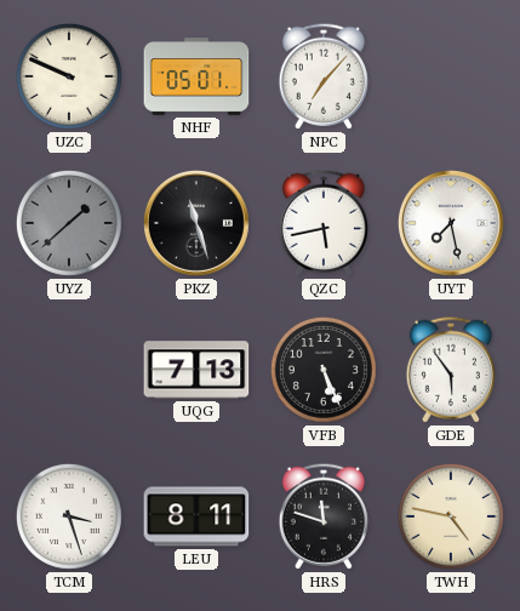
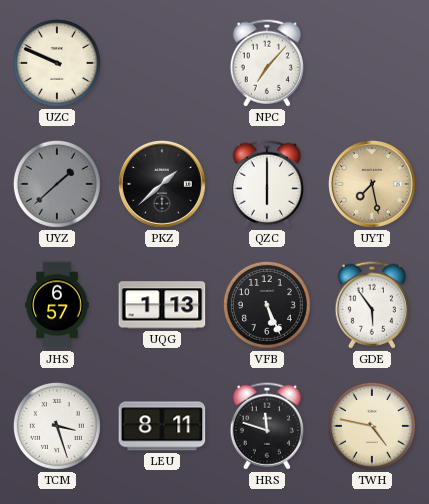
NHF: 05:01 -> none (196, 78)
PKZ: 11:27 -> 1:38 (162, 184)
QZC: 5:43 -> 6:00 (267, 184)
UYT dial: white -> champagne (372, 184)
JHS: none -> 6:57 (57, 305)
UQG: 7:13 -> 1:13 (162, 305)
